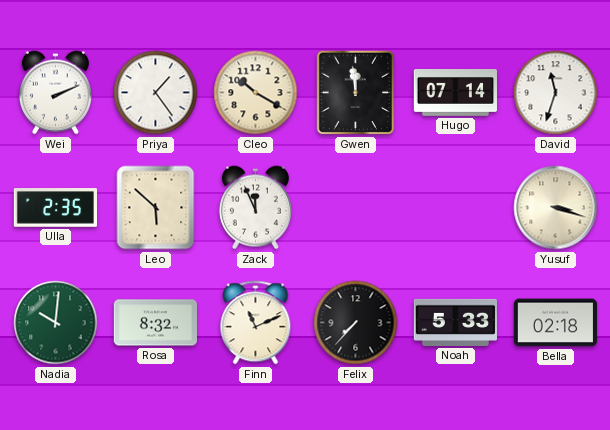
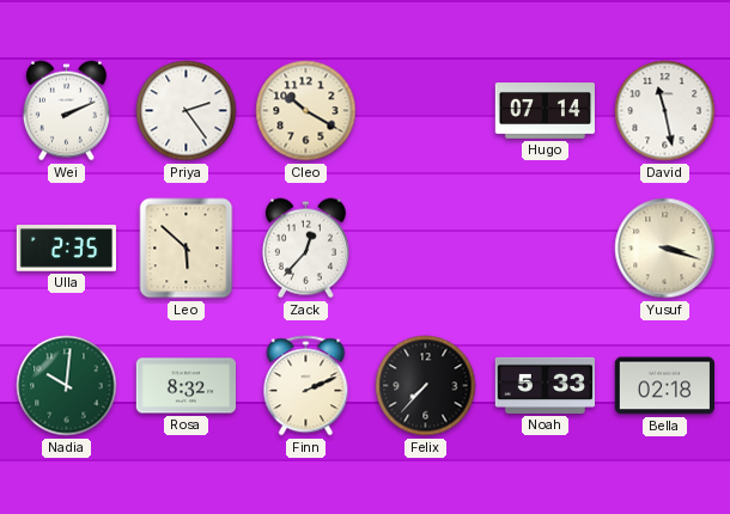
Priya: 1:24 -> 2:24 (187, 111)
Gwen: 11:59 -> none (356, 93)
David: 11:33 -> 11:28 (665, 111)
Zack: 11:56 -> 12:37 (305, 249)
Finn: 11:11 -> 2:11 (306, 386)
